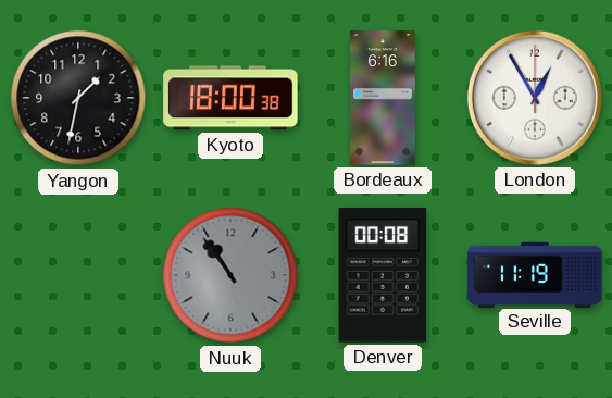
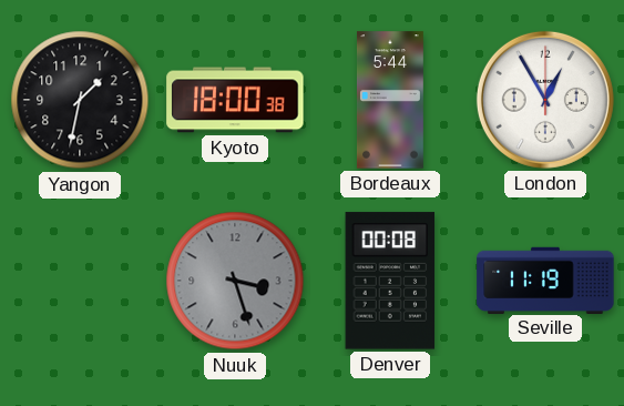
Bordeaux: 6:16 -> 5:44 (390, 100)
Nuuk: 10:54 -> 3:27 (235, 281)
